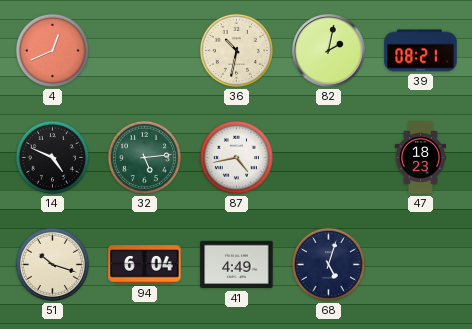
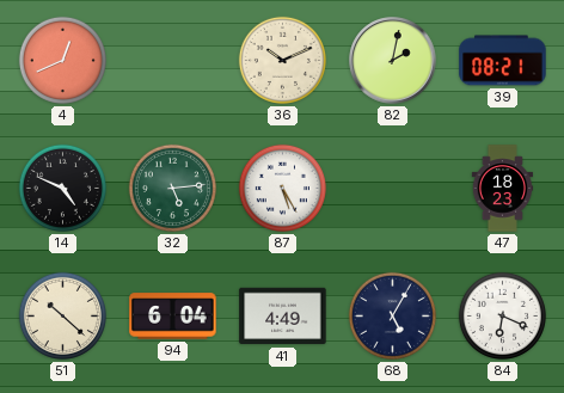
36: 10:32 -> 10:11 (282, 60)
87: 4:43 -> 5:25 (282, 188)
51: 10:18 -> 10:22 (62, 315)
68: 5:03 -> 5:05 (392, 315)
84: none -> 6:19 (502, 315)
